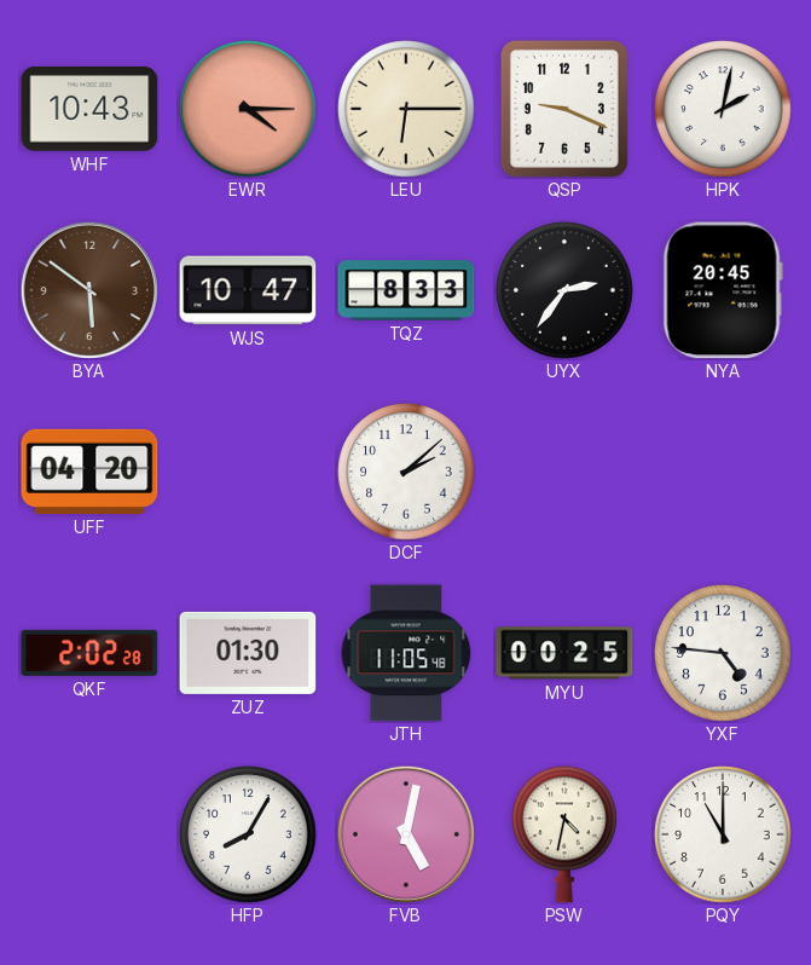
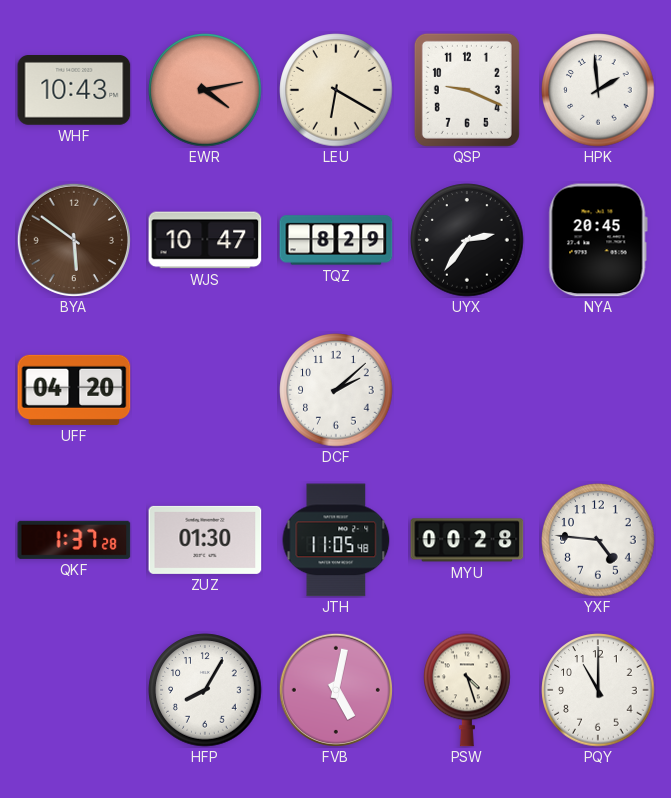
EWR: 4:15 -> 4:13 (205, 90)
LEU: 6:15 -> 6:20 (336, 90)
HPK: 2:02 -> 1:59 (598, 90)
TQZ: 8:33 -> 8:29 (336, 240)
QKF: 2:02 -> 1:37 (74, 540)
MYU: 00:25 -> 00:28 (467, 540)
PSW: 4:32 -> 4:27 (467, 690)
